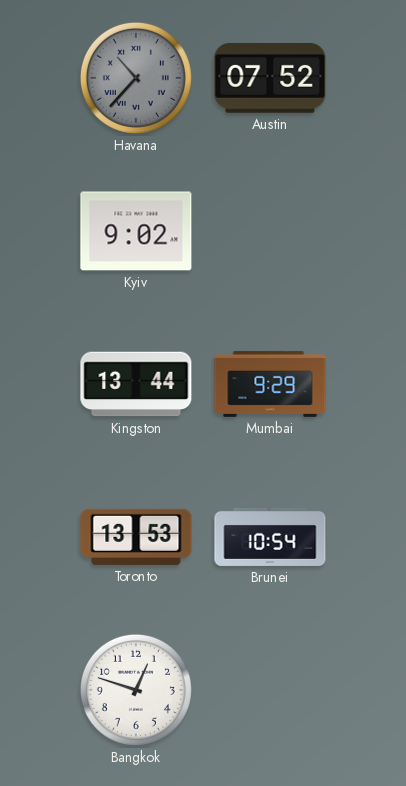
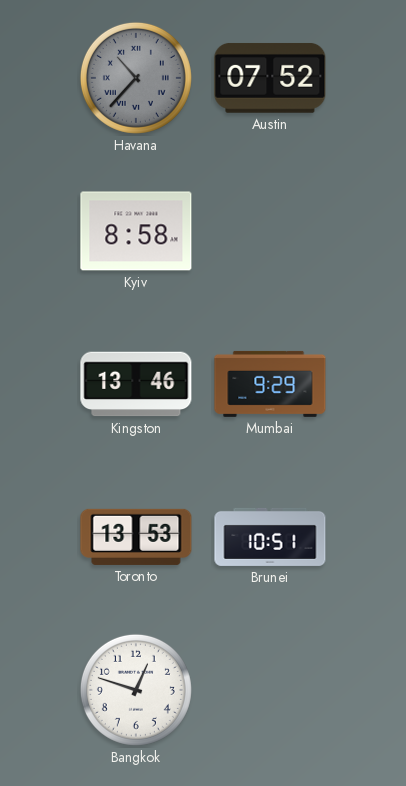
Kyiv: 9:02 -> 8:58 (136, 231)
Kingston: 13:44 -> 13:46 (136, 384)
Brunei: 10:54 -> 10:51 (270, 537)
